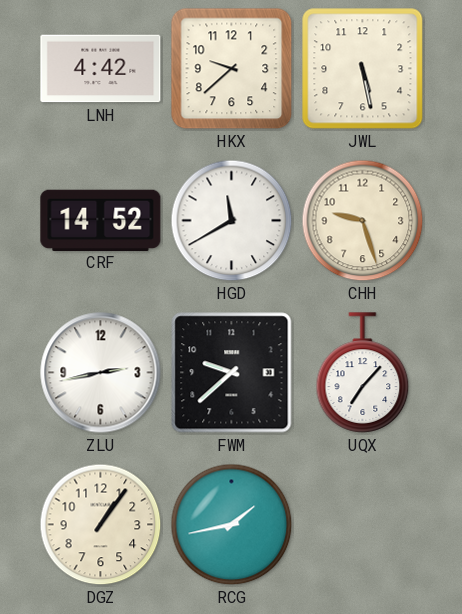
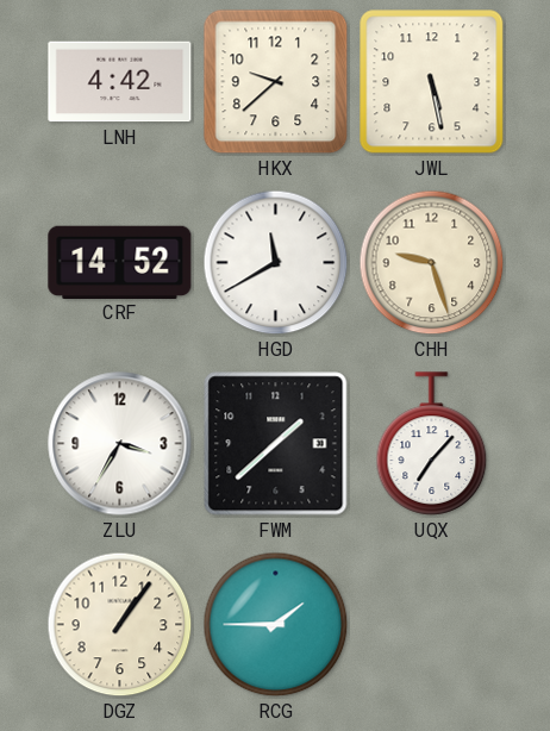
ZLU: 2:43 -> 3:35 (120, 444)
FWM: 9:38 -> 1:38 (276, 444)
RCG: 1:43 -> 1:45 (276, 625)
